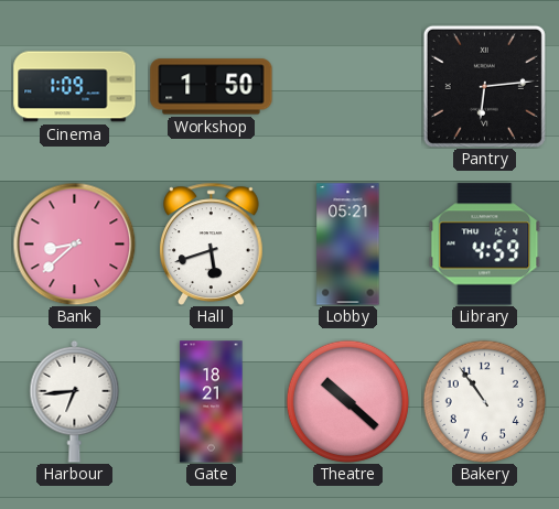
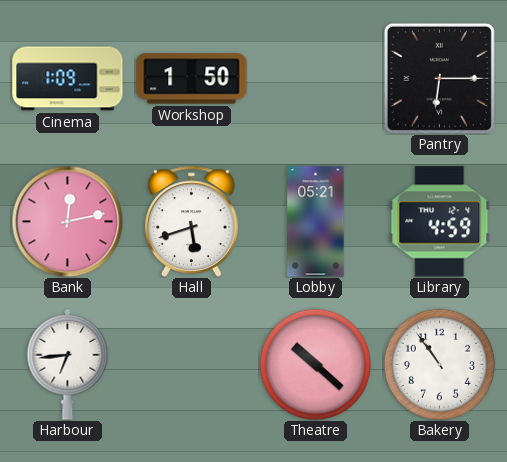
Pantry: 6:14 -> 6:15 (439, 78)
Bank: 8:38 -> 12:13 (67, 221)
Gate: 18:21 -> none (212, 402)
